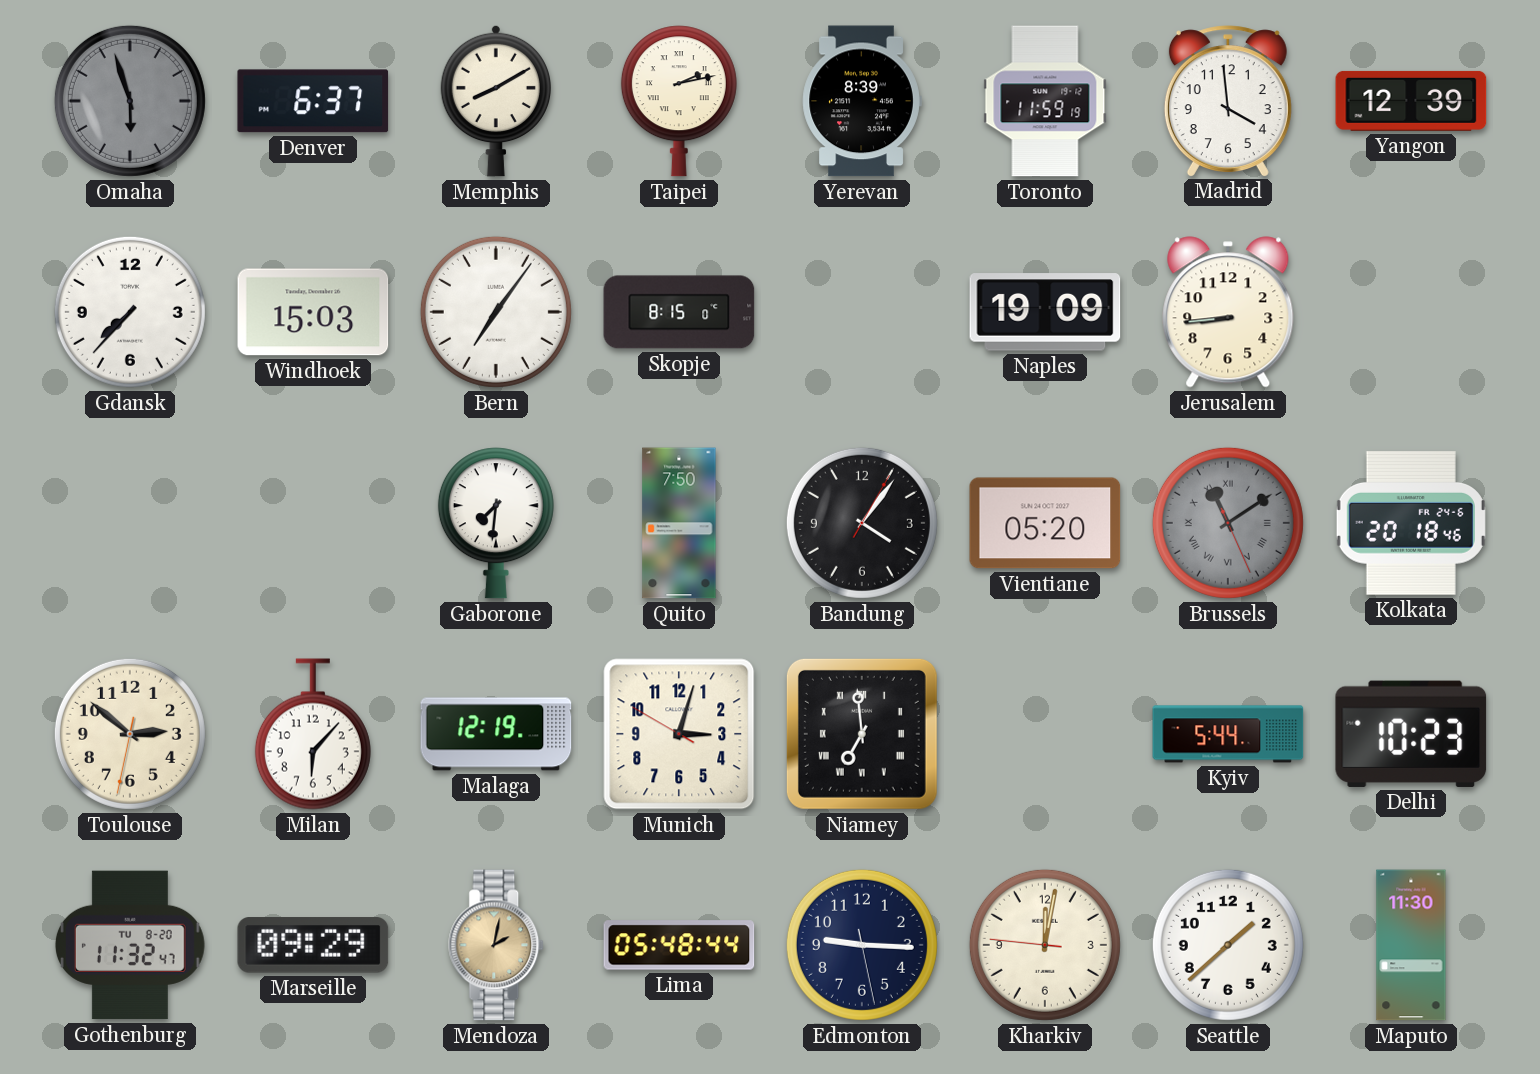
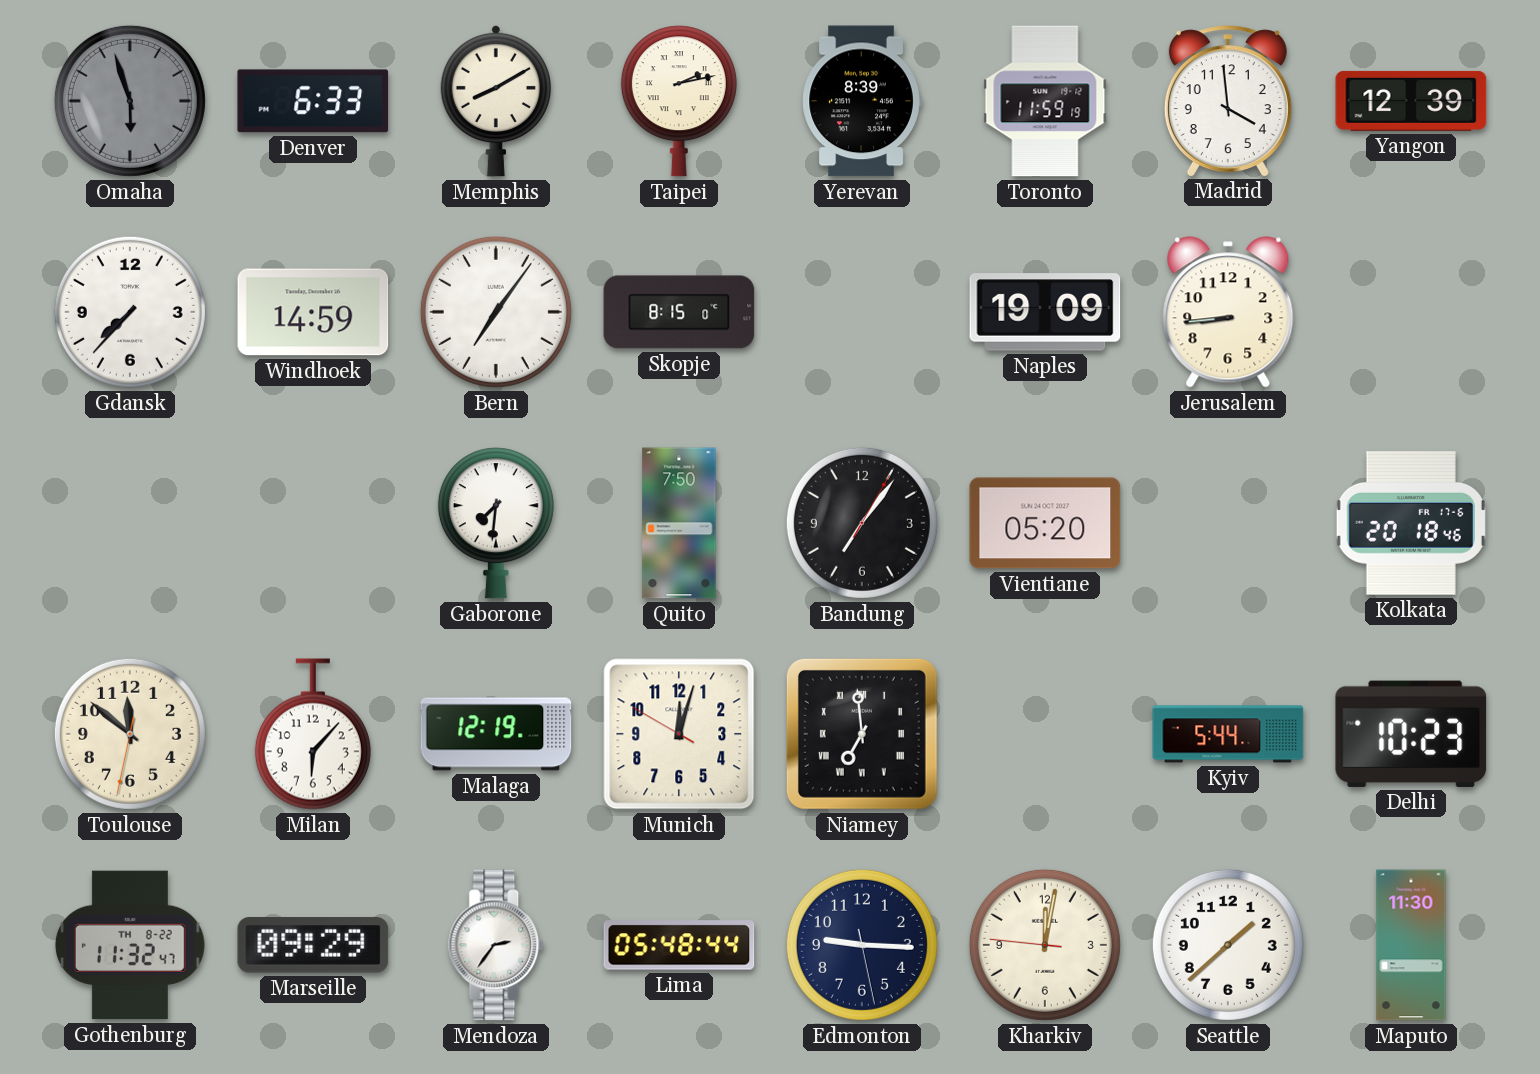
Denver: 6:37 -> 6:33 (313, 101)
Windhoek: 15:03 -> 14:59 (313, 312)
Bandung: 4:06 -> 7:06 (862, 523)
Brussels: 11:09 -> none (1228, 523)
Kolkata date: FR 24-6 -> FR 17-6 (1411, 523)
Toulouse: 2:51 -> 11:51 (130, 734)
Munich: 3:02 -> 12:02 (679, 734)
Gothenburg date: TU 8-20 -> TH 8-22 (130, 945)
Mendoza: 2:02 -> 2:36 (497, 945)
Mendoza dial: champagne -> white (497, 945)
